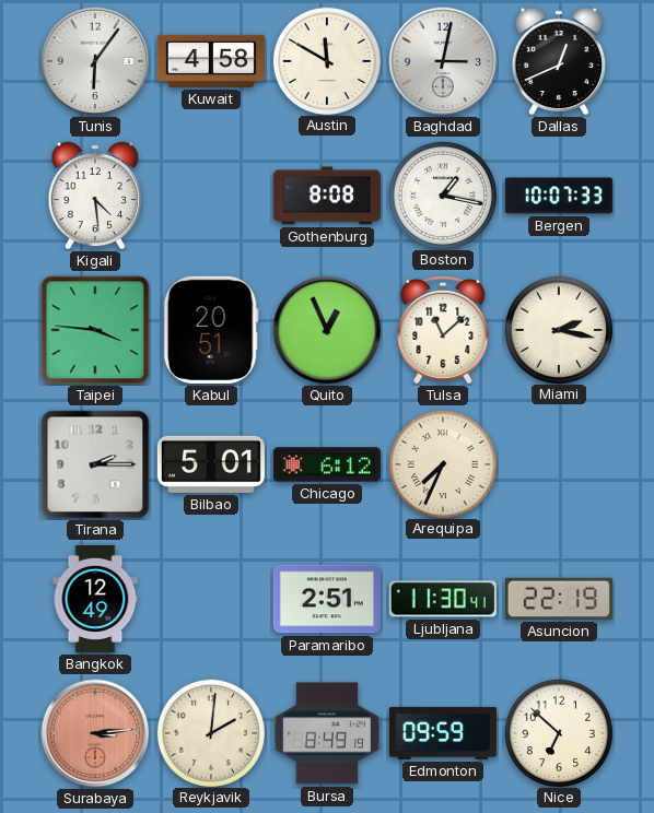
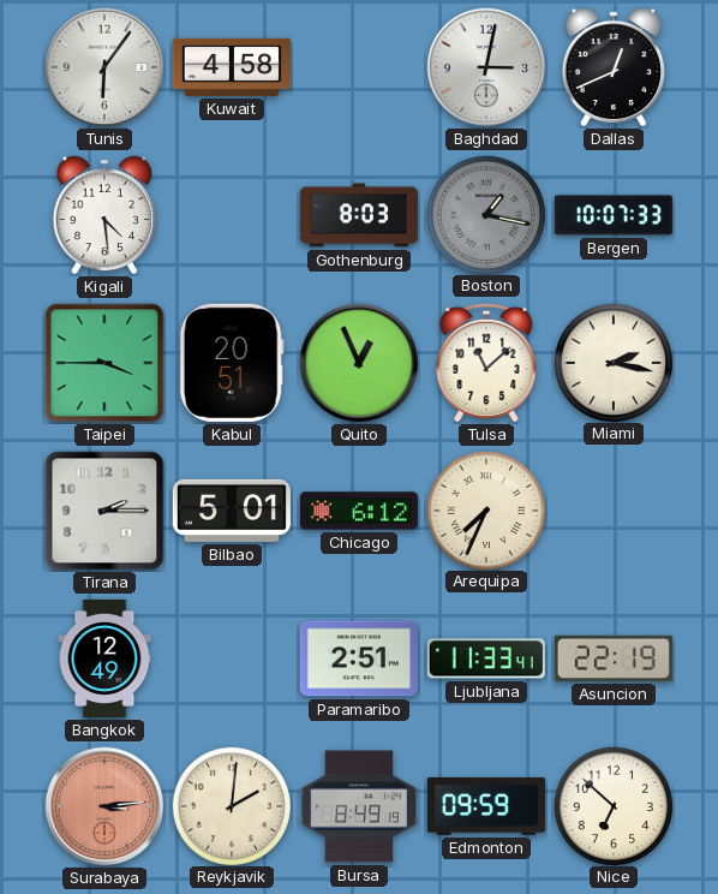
Austin: 11:50 -> none (326, 60)
Gothenburg: 8:08 -> 8:03 (359, 215)
Boston dial: white -> grey (485, 214)
Taipei: 3:46 -> 3:45 (104, 363)
Ljubljana: 11:30 -> 11:33 (486, 658)
